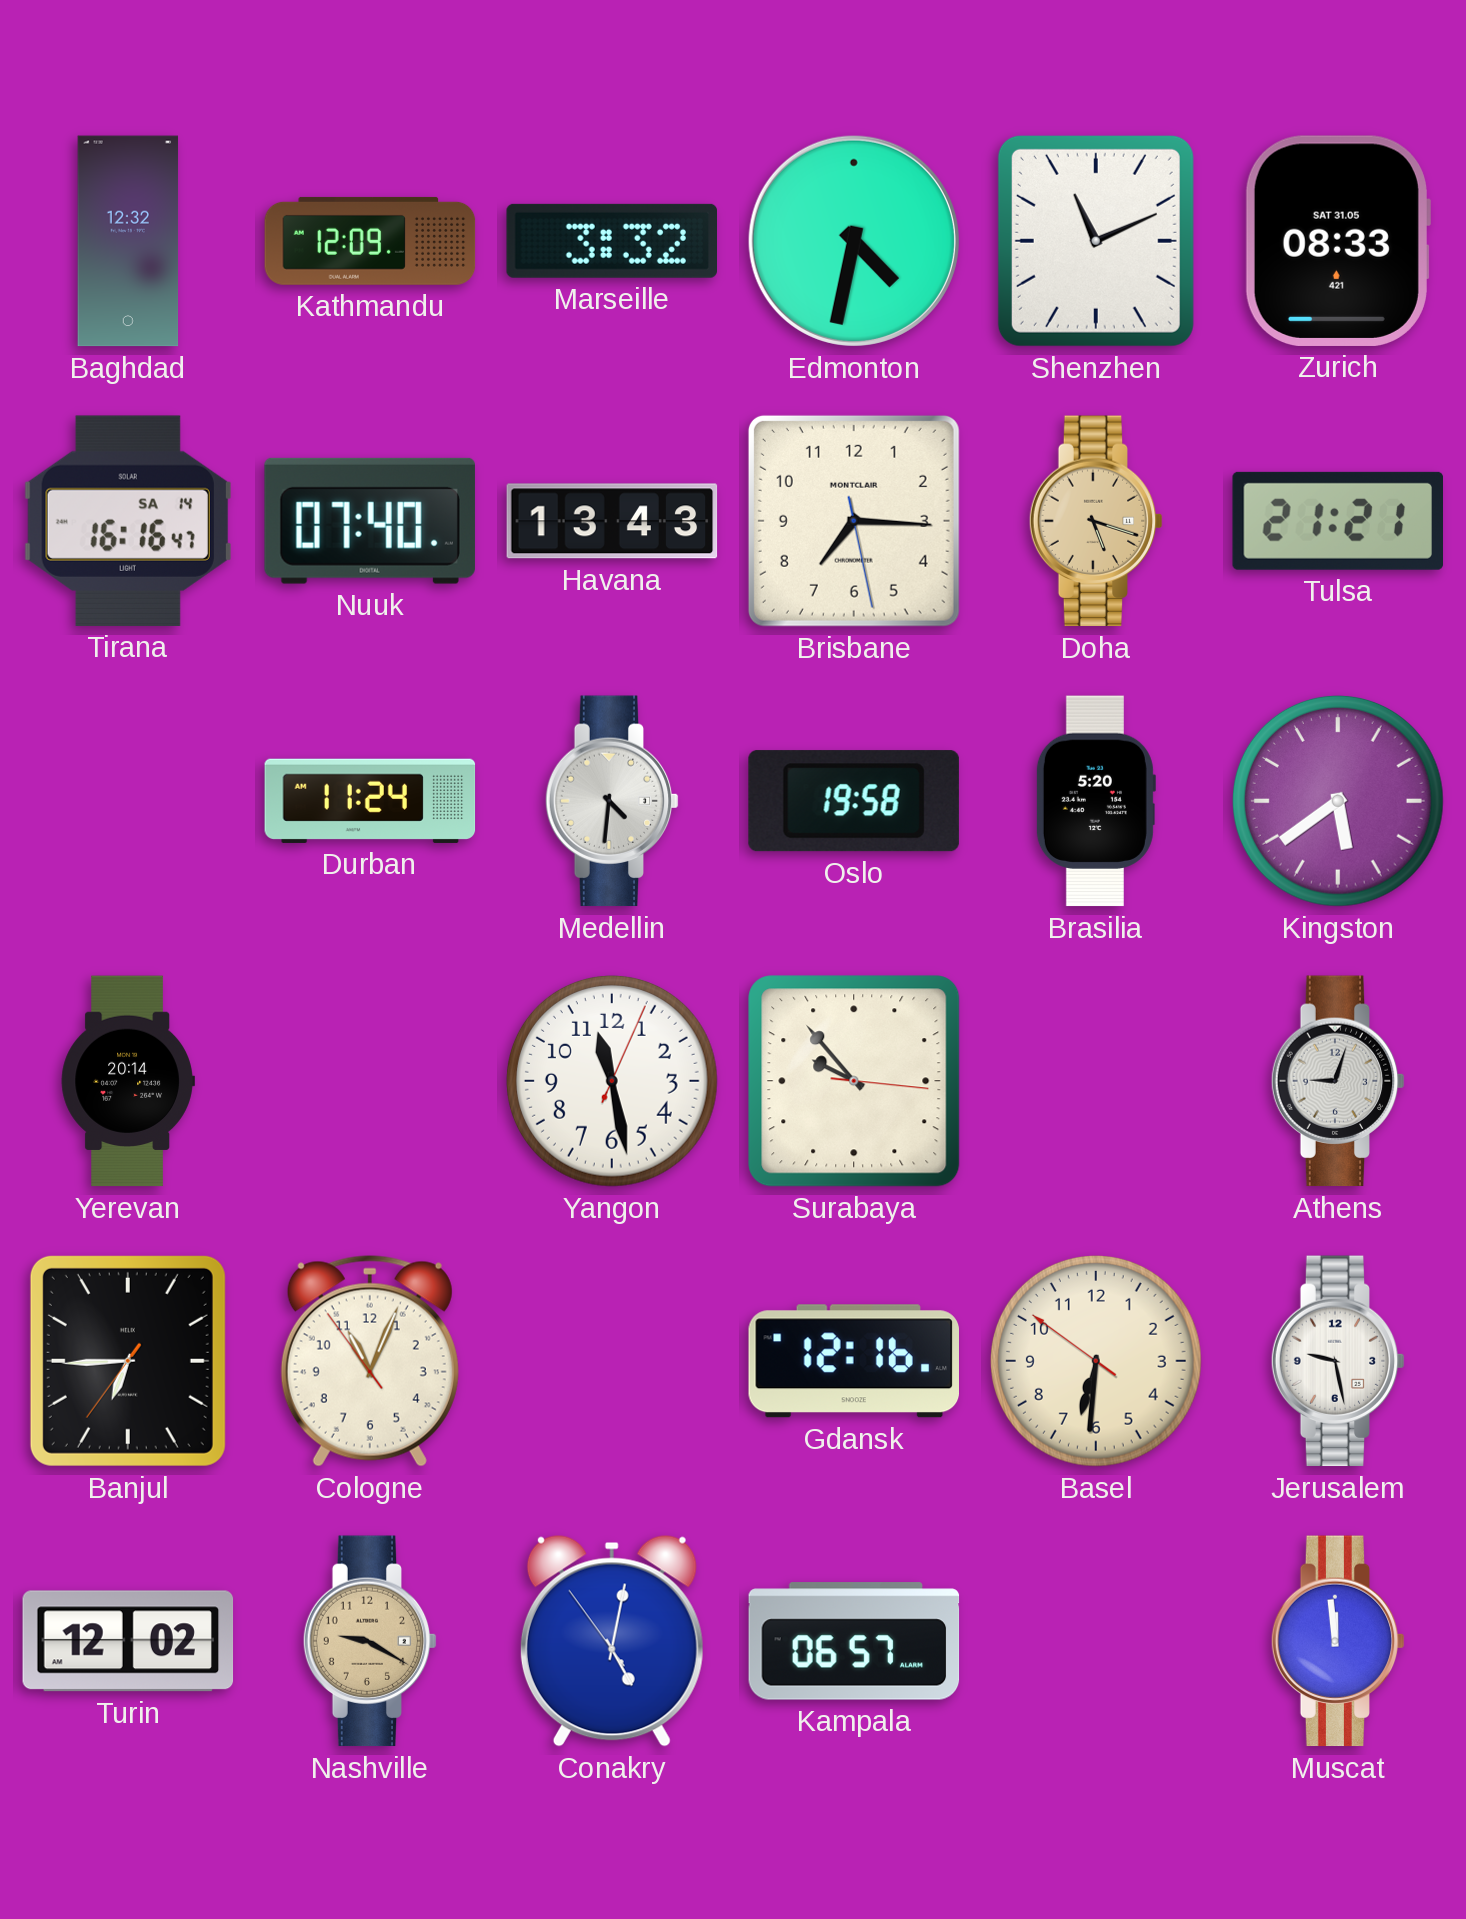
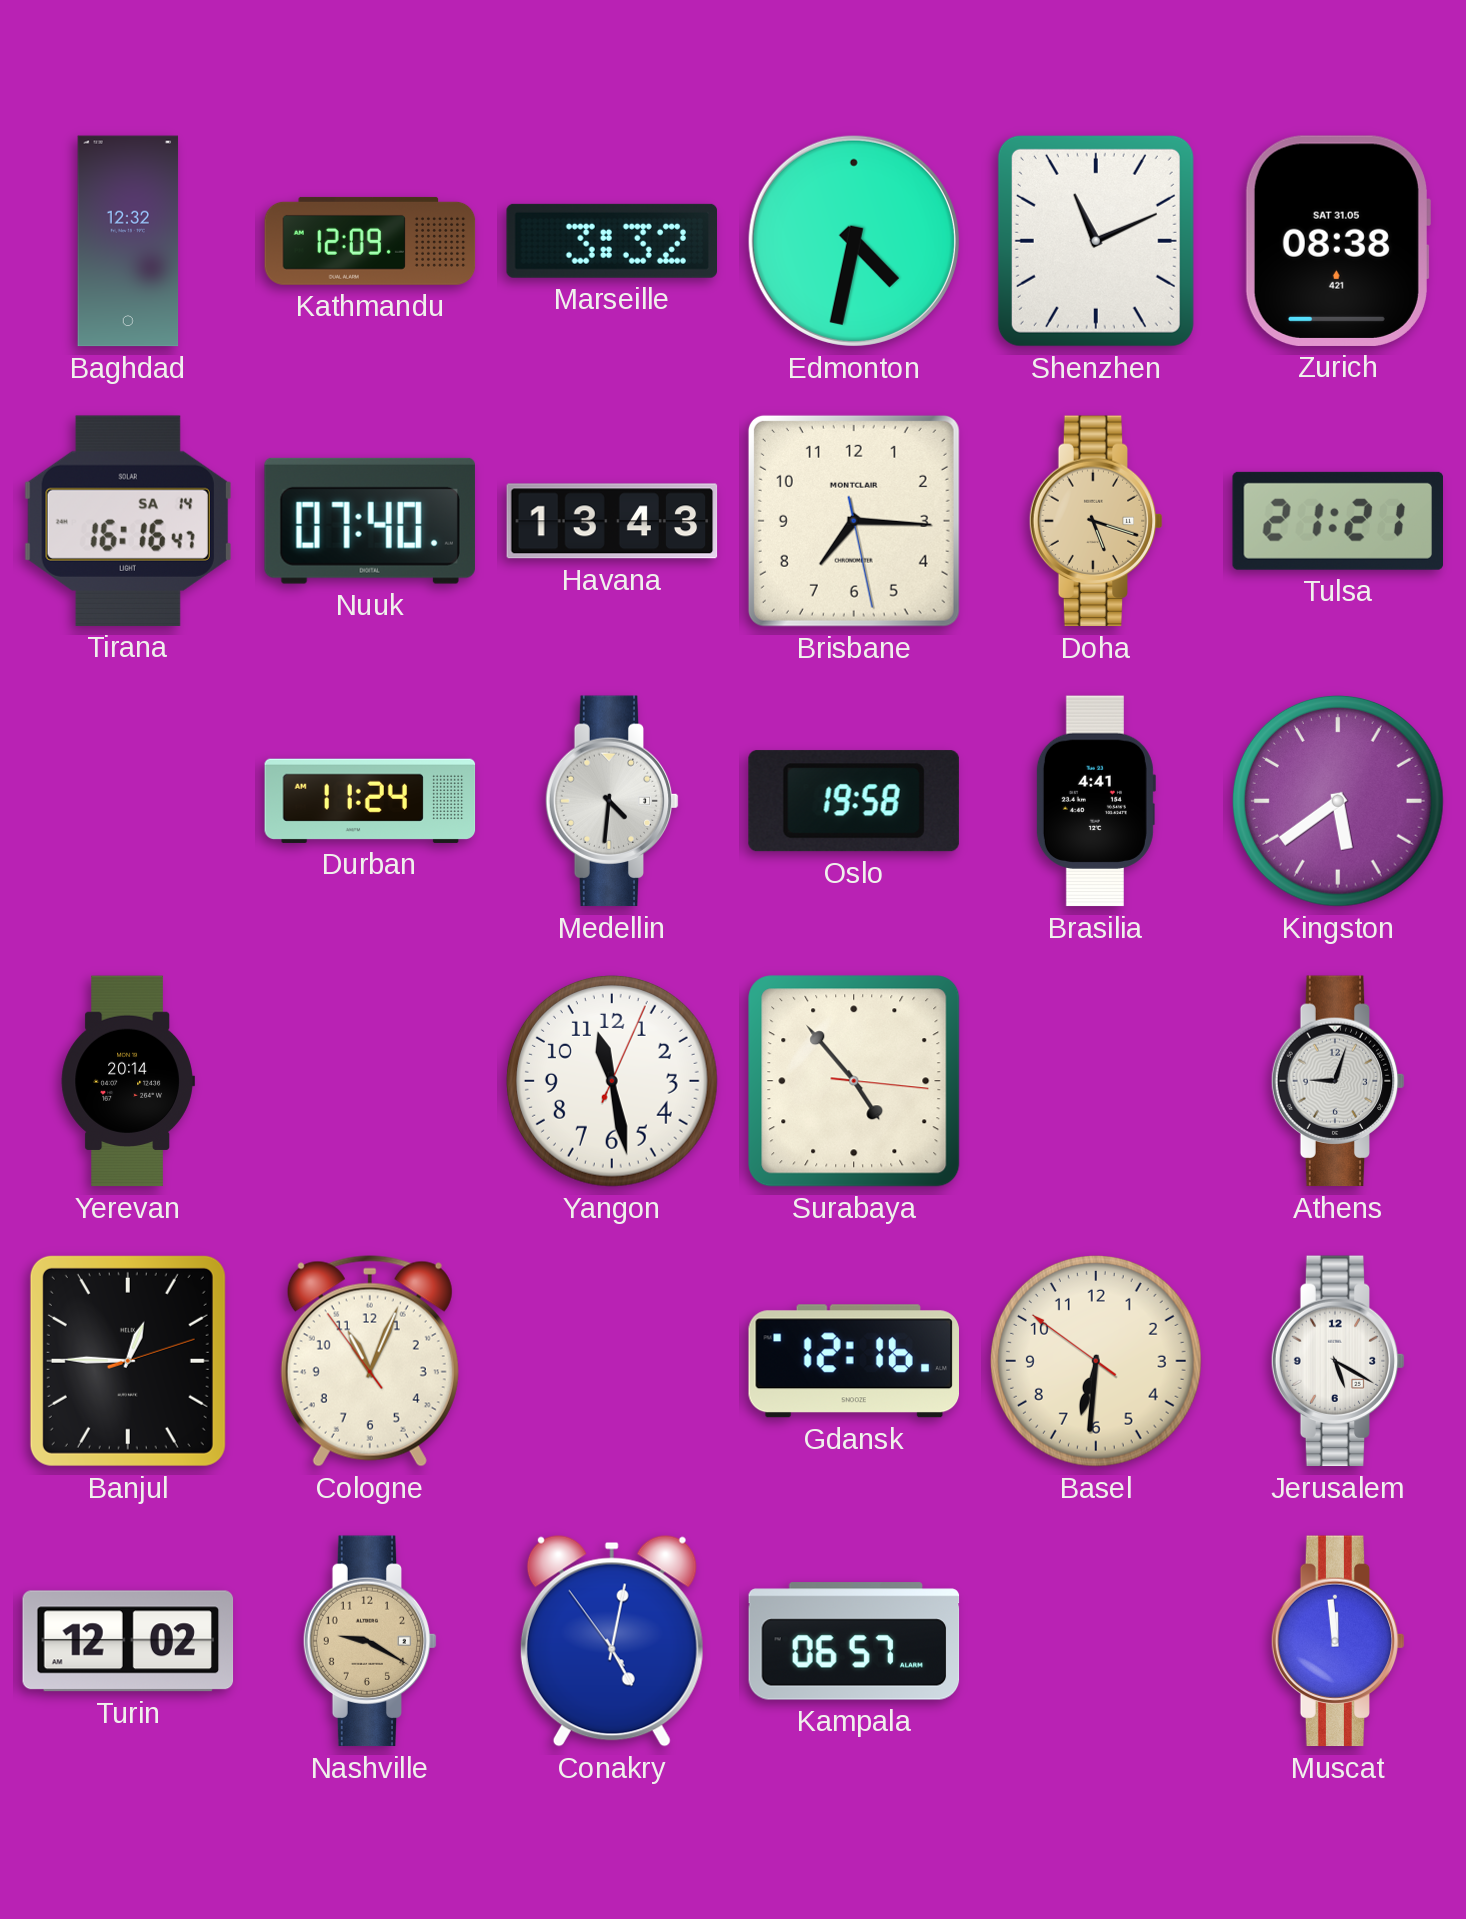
Zurich: 08:33 -> 08:38 (1337, 241)
Brasilia: 5:20 -> 4:41 (1095, 801)
Surabaya: 9:53 -> 4:53 (854, 1081)
Banjul: 6:44 -> 12:45 (128, 1361)
Jerusalem: 9:28 -> 5:20 (1338, 1361)
